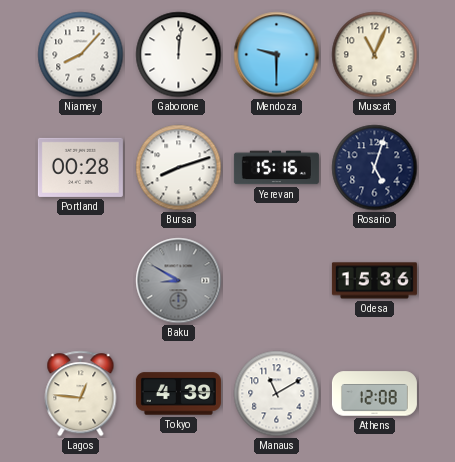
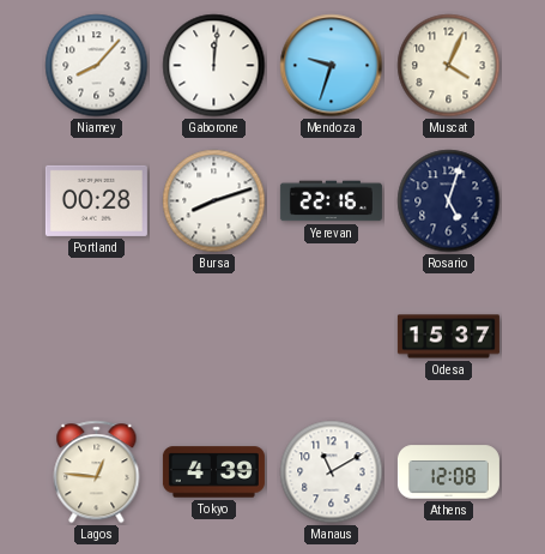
Mendoza: 9:30 -> 9:33 (332, 66)
Muscat: 11:04 -> 4:04 (449, 66)
Yerevan: 15:16 -> 22:16 (331, 201)
Baku: 8:50 -> none (179, 281)
Odesa: 15:36 -> 15:37 (448, 337)
